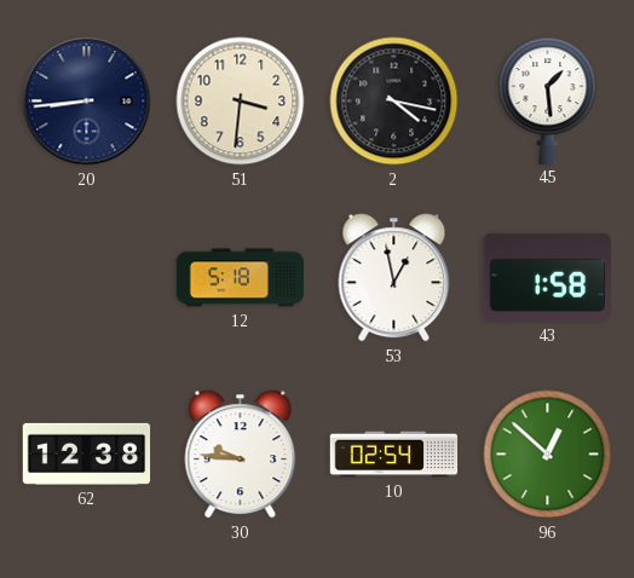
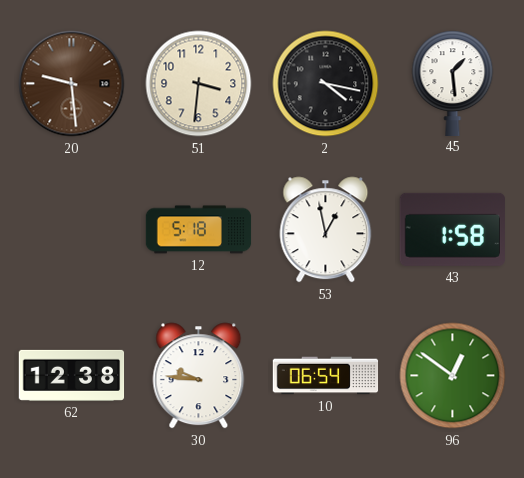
20: 8:44 -> 9:29 (72, 84)
20 dial: navy -> brown (72, 84)
10: 02:54 -> 06:54 (326, 376)
96: 12:52 -> 12:51 (453, 376)
